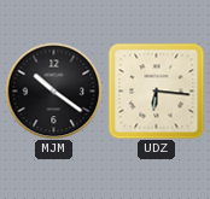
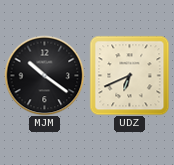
UDZ: 6:16 -> 6:41 (129, 75)
